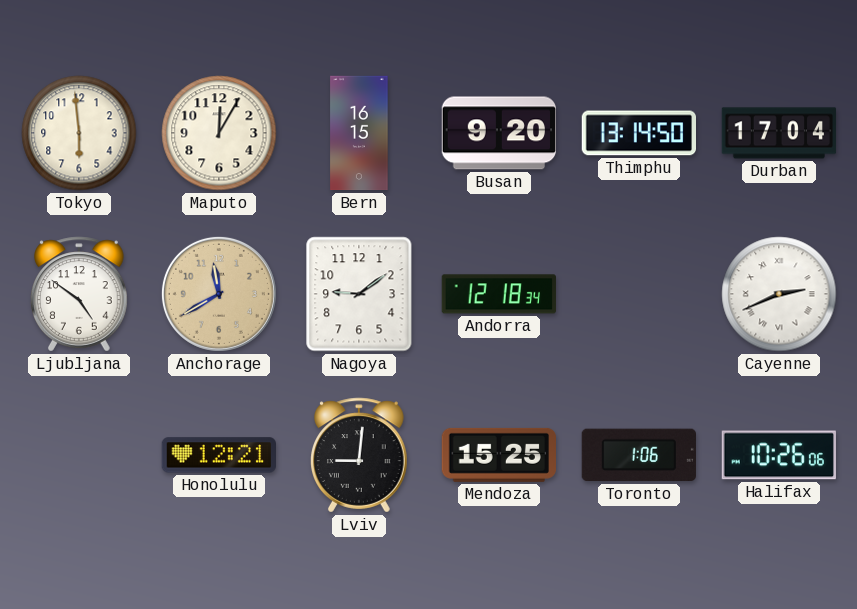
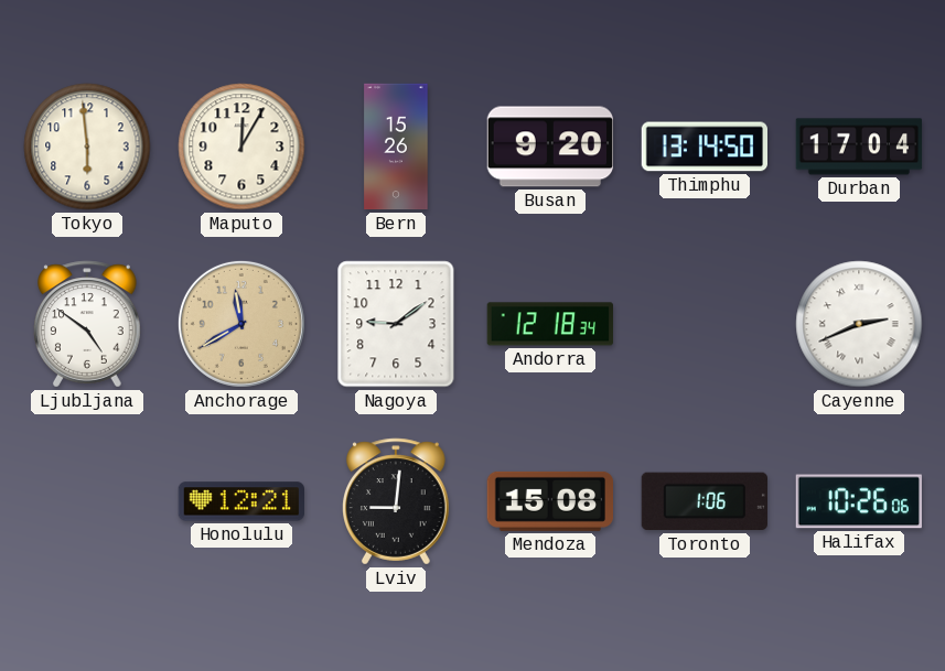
Bern: 16:15 -> 15:26 (396, 147)
Mendoza: 15:25 -> 15:08 (549, 501)
